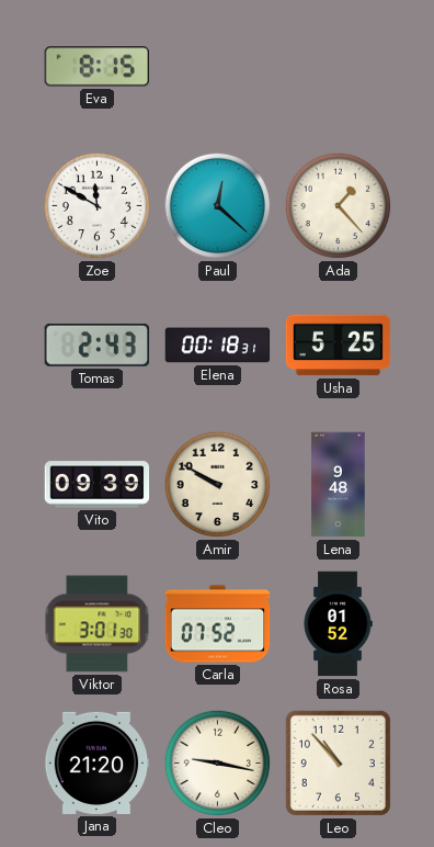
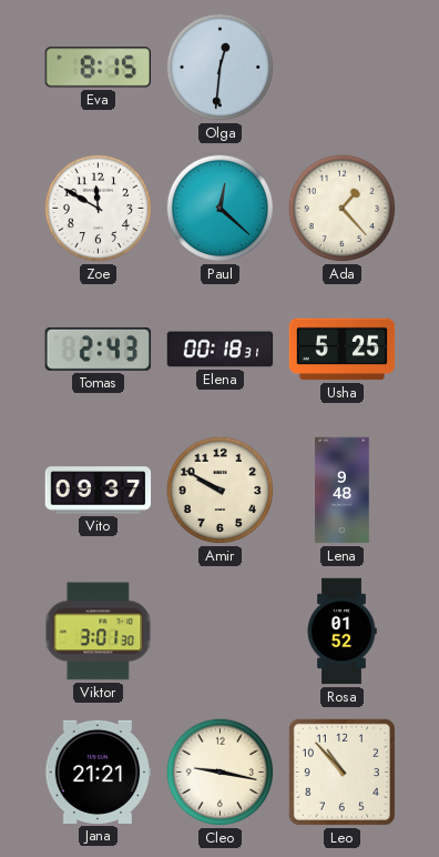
Olga: none -> 12:31 (221, 68)
Vito: 09:39 -> 09:37 (99, 491)
Carla: 07:52 -> none (218, 624)
Jana: 21:20 -> 21:21 (98, 772)
